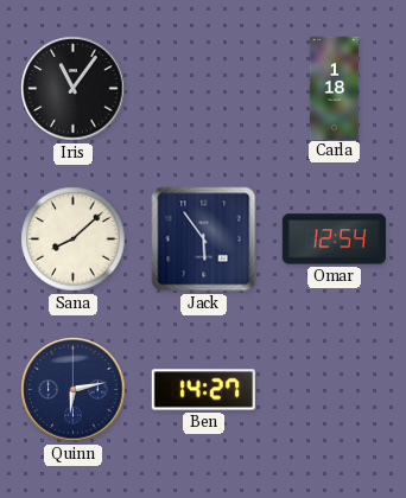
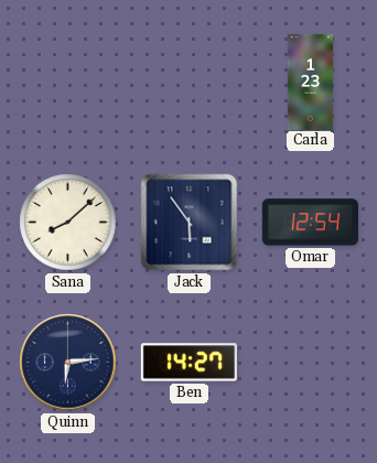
Iris: 11:06 -> none (74, 89)
Carla: 1:18 -> 1:23 (311, 82)
Quinn: 6:13 -> 6:14 (68, 363)
